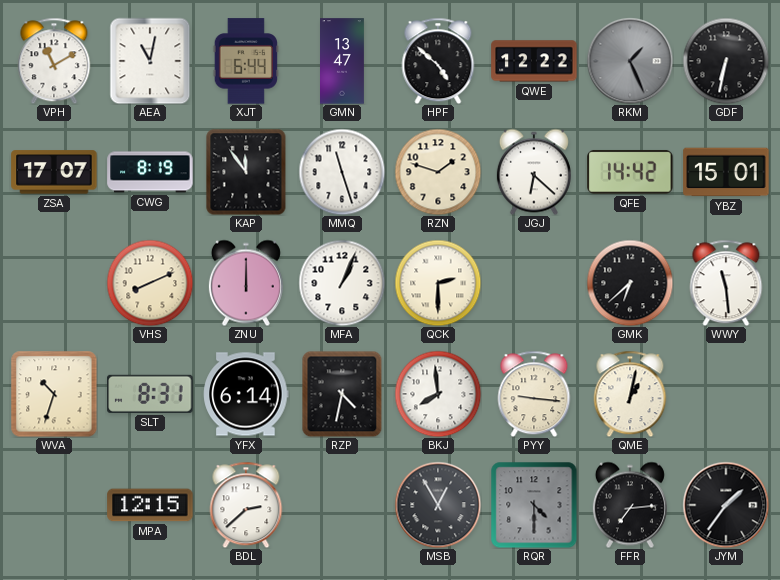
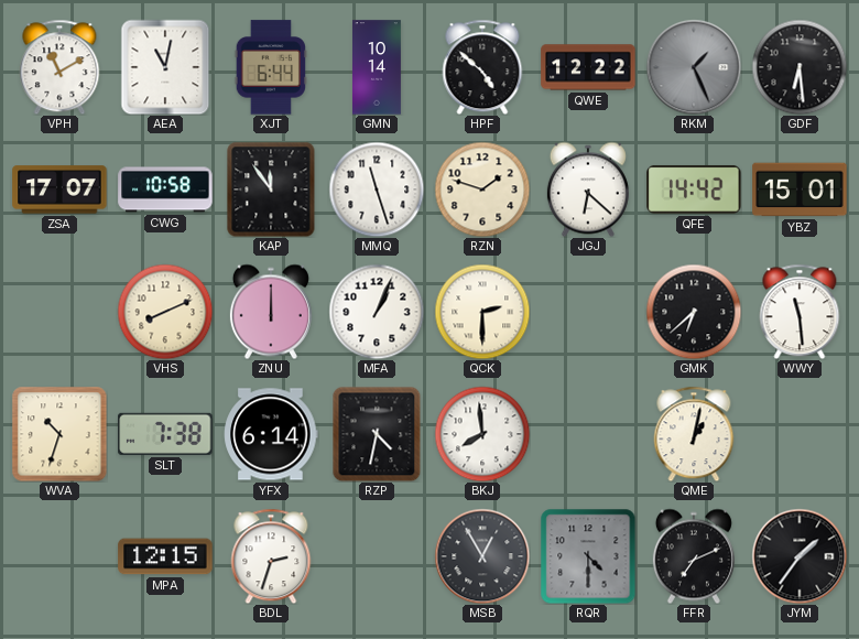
GMN: 13:47 -> 10:14 (378, 67)
GDF: 6:32 -> 6:29 (800, 67)
CWG: 8:19 -> 10:58 (165, 189)
SLT: 8:31 -> 7:38 (165, 434)
PYY: 9:16 -> none (534, 394)
BDL: 2:38 -> 2:33 (271, 556)
FFR: 7:14 -> 7:11 (694, 556)
